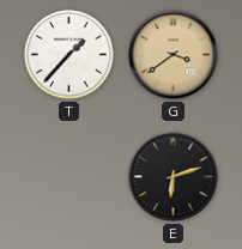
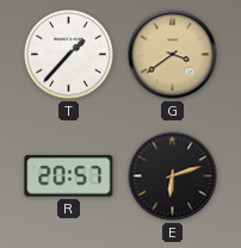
R: none -> 20:57 (69, 176)
